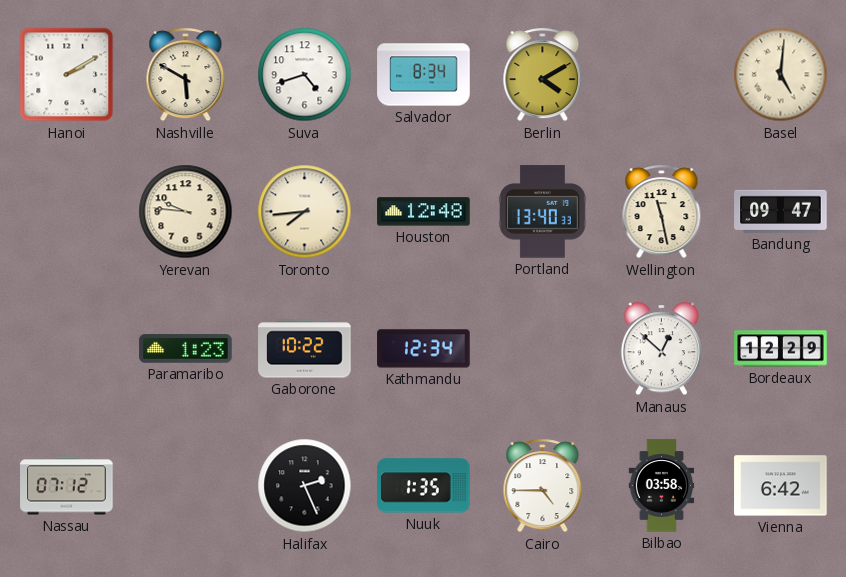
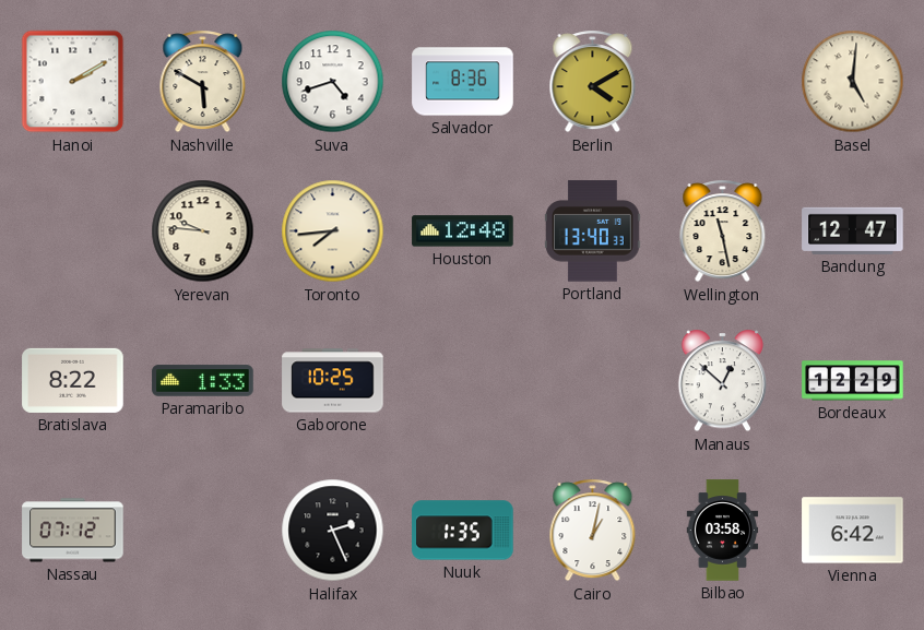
Salvador: 8:34 -> 8:36 (463, 82)
Bandung: 09:47 -> 12:47 (853, 230)
Bratislava: none -> 8:22 (73, 380)
Paramaribo: 1:23 -> 1:33 (203, 381)
Gaborone: 10:22 -> 10:25 (333, 381)
Kathmandu: 12:34 -> none (424, 349)
Cairo: 4:45 -> 1:02 (593, 531)
